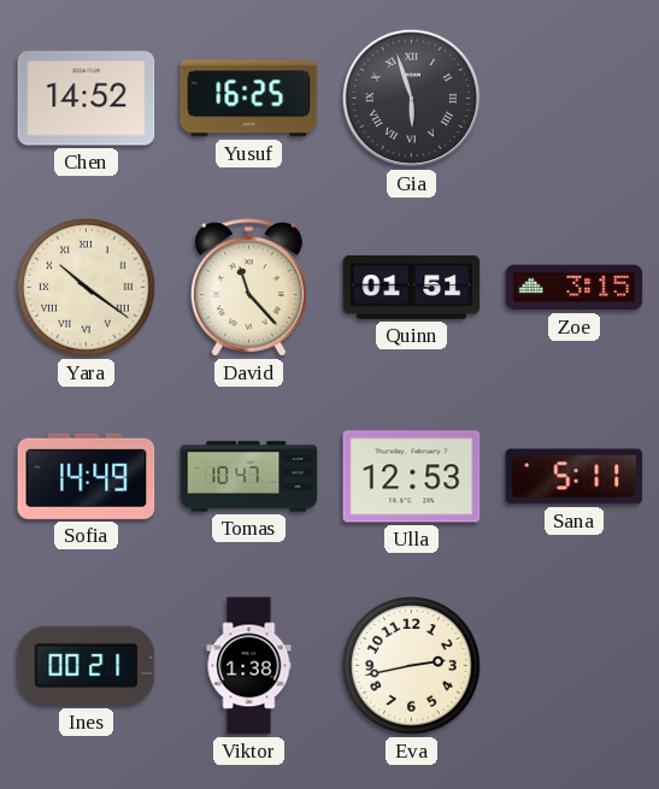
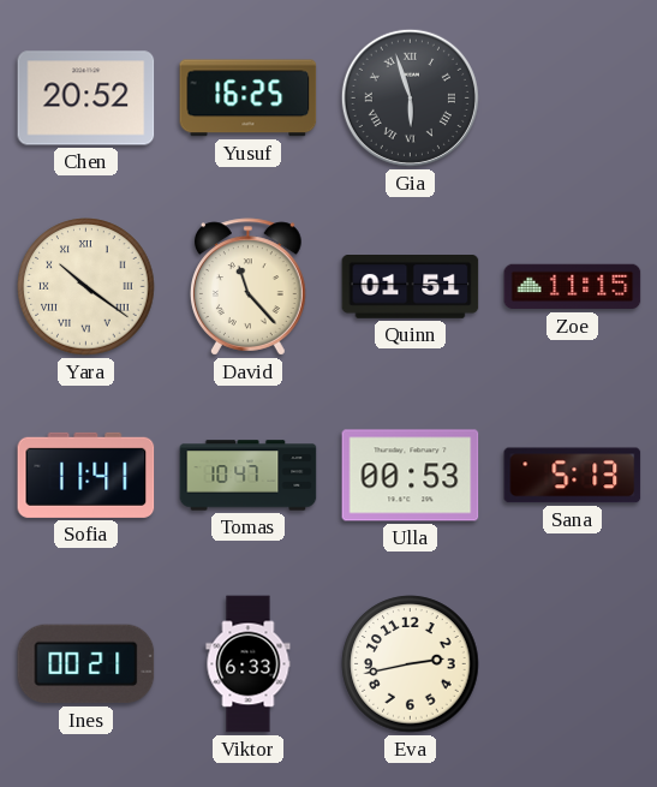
Chen: 14:52 -> 20:52 (86, 99)
Zoe: 3:15 -> 11:15 (573, 287)
Sofia: 14:49 -> 11:41 (86, 475)
Ulla: 12:53 -> 00:53 (411, 476)
Sana: 5:11 -> 5:13 (573, 476)
Viktor: 1:38 -> 6:33 (249, 664)
